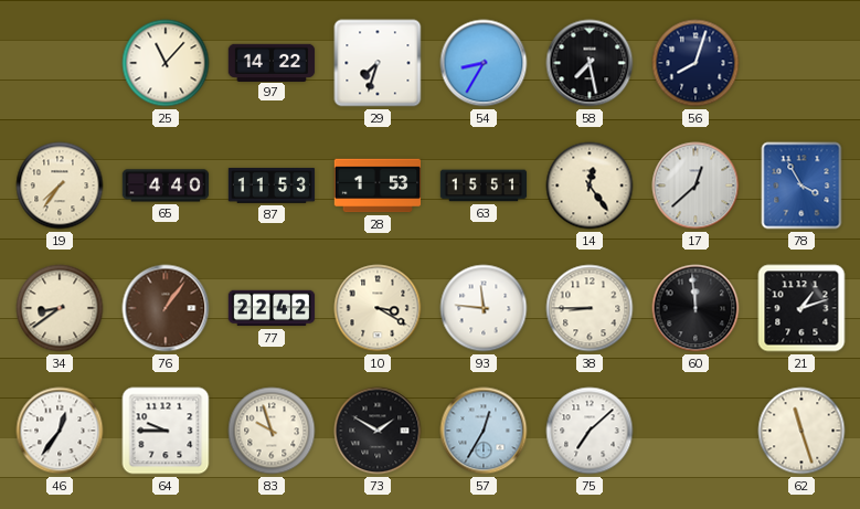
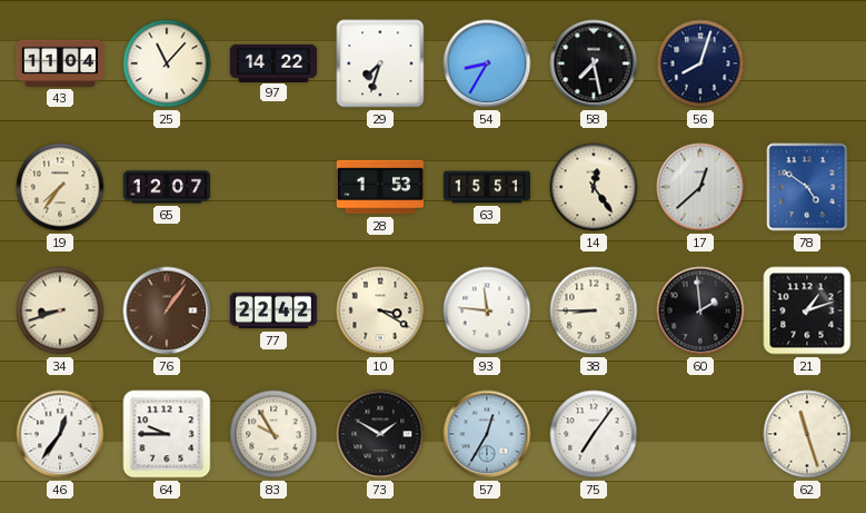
43: none -> 11:04 (60, 63)
65: 4:40 -> 12:07 (167, 187)
87: 11:53 -> none (272, 187)
78: 3:55 -> 4:51 (807, 187)
34: 8:39 -> 8:42 (60, 310)
60: 11:59 -> 1:59 (700, 310)
83: 9:57 -> 9:55 (273, 434)
75: 7:08 -> 7:06 (594, 434)
